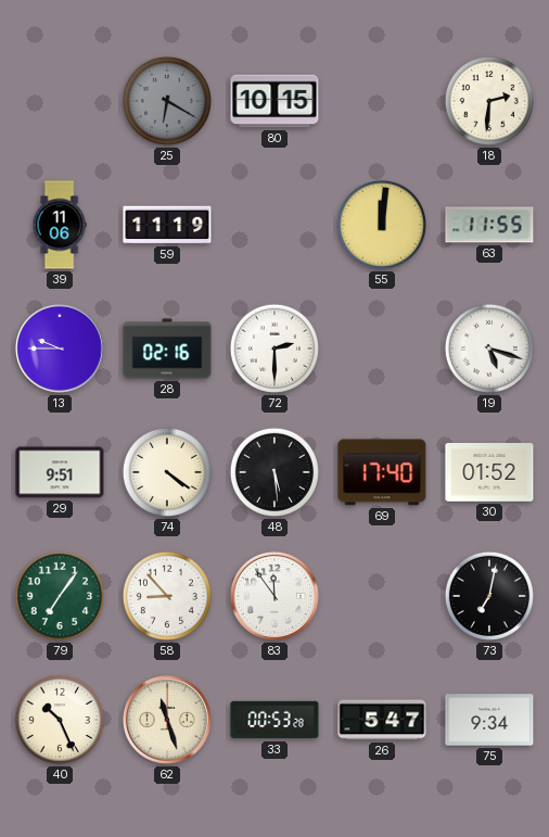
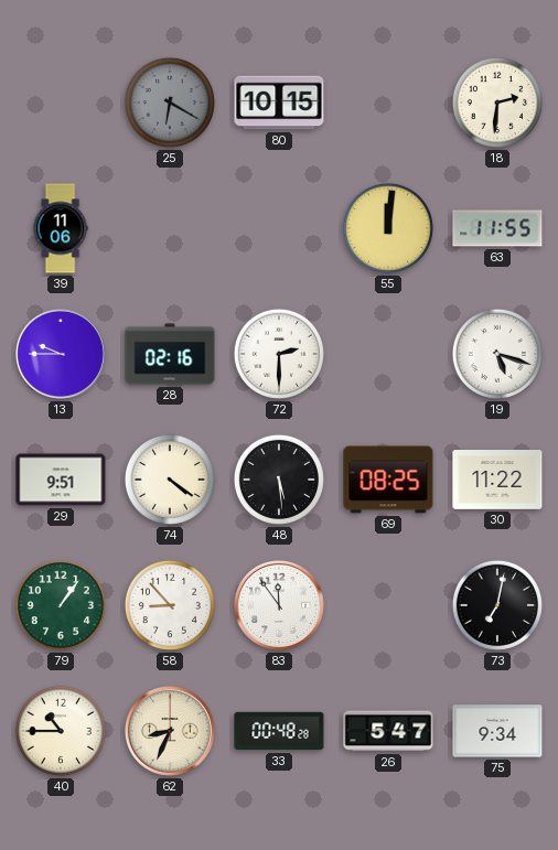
59: 11:19 -> none (167, 225)
69: 17:40 -> 08:25 (388, 480)
30: 01:52 -> 11:22 (497, 480)
79: 7:06 -> 1:06 (61, 605)
40: 10:26 -> 10:45 (61, 731)
62: 11:27 -> 8:34 (170, 731)
33: 00:53 -> 00:48 (279, 731)
